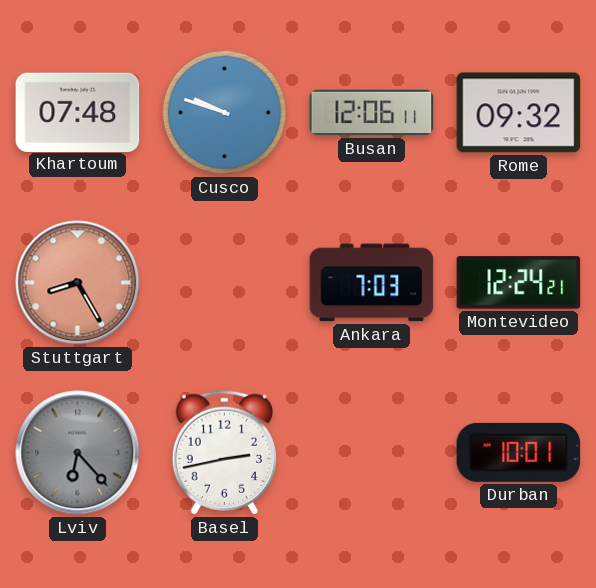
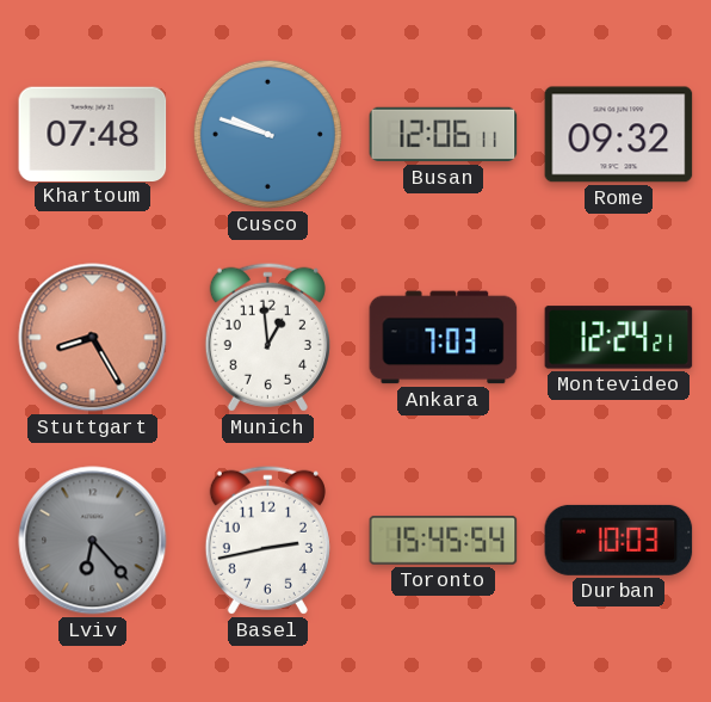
Munich: none -> 12:59 (267, 337)
Toronto: none -> 15:45 (444, 540)
Durban: 10:01 -> 10:03 (619, 540)
